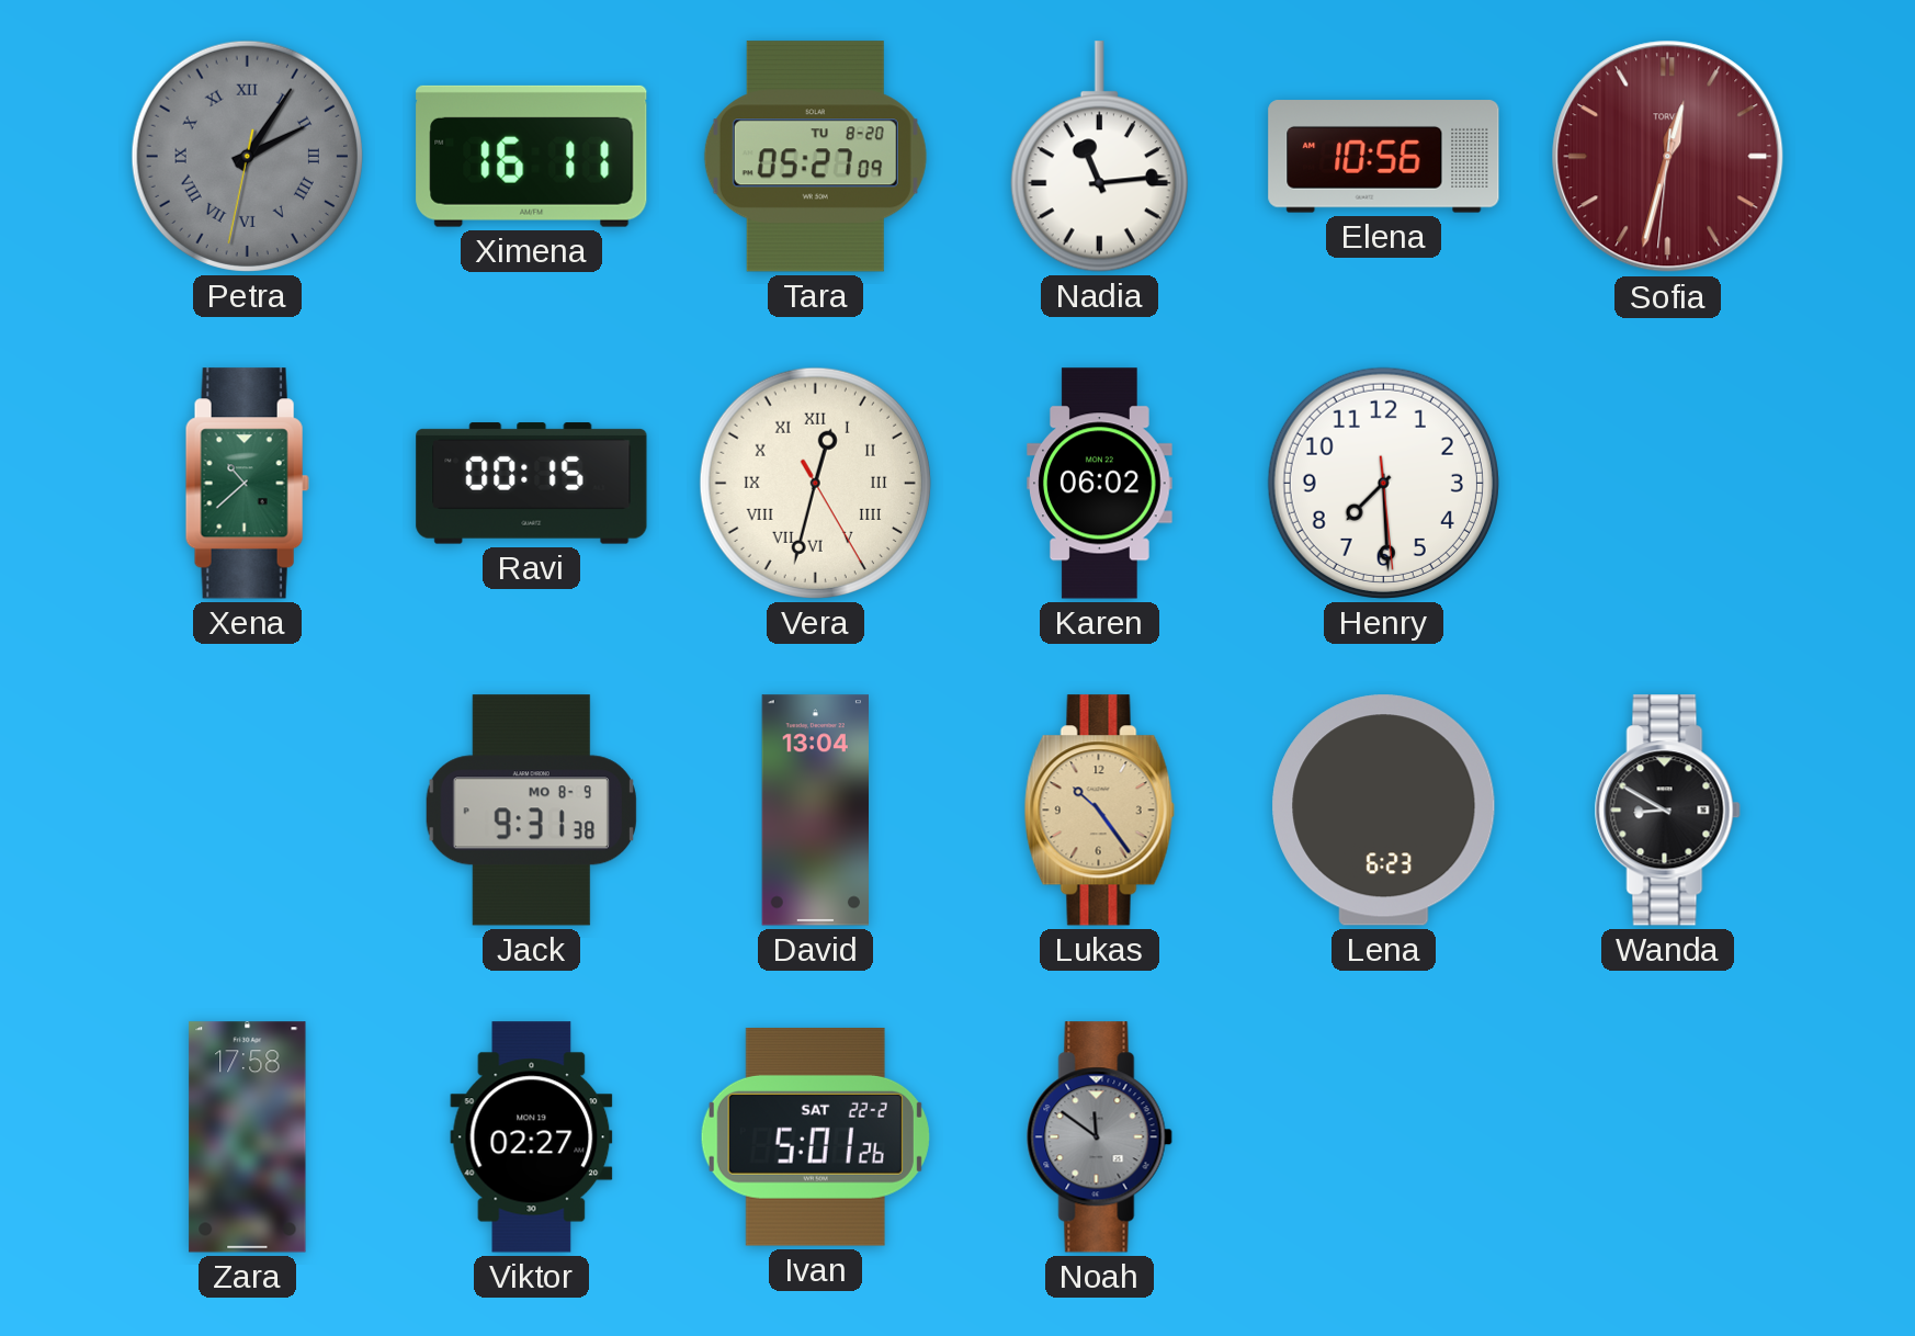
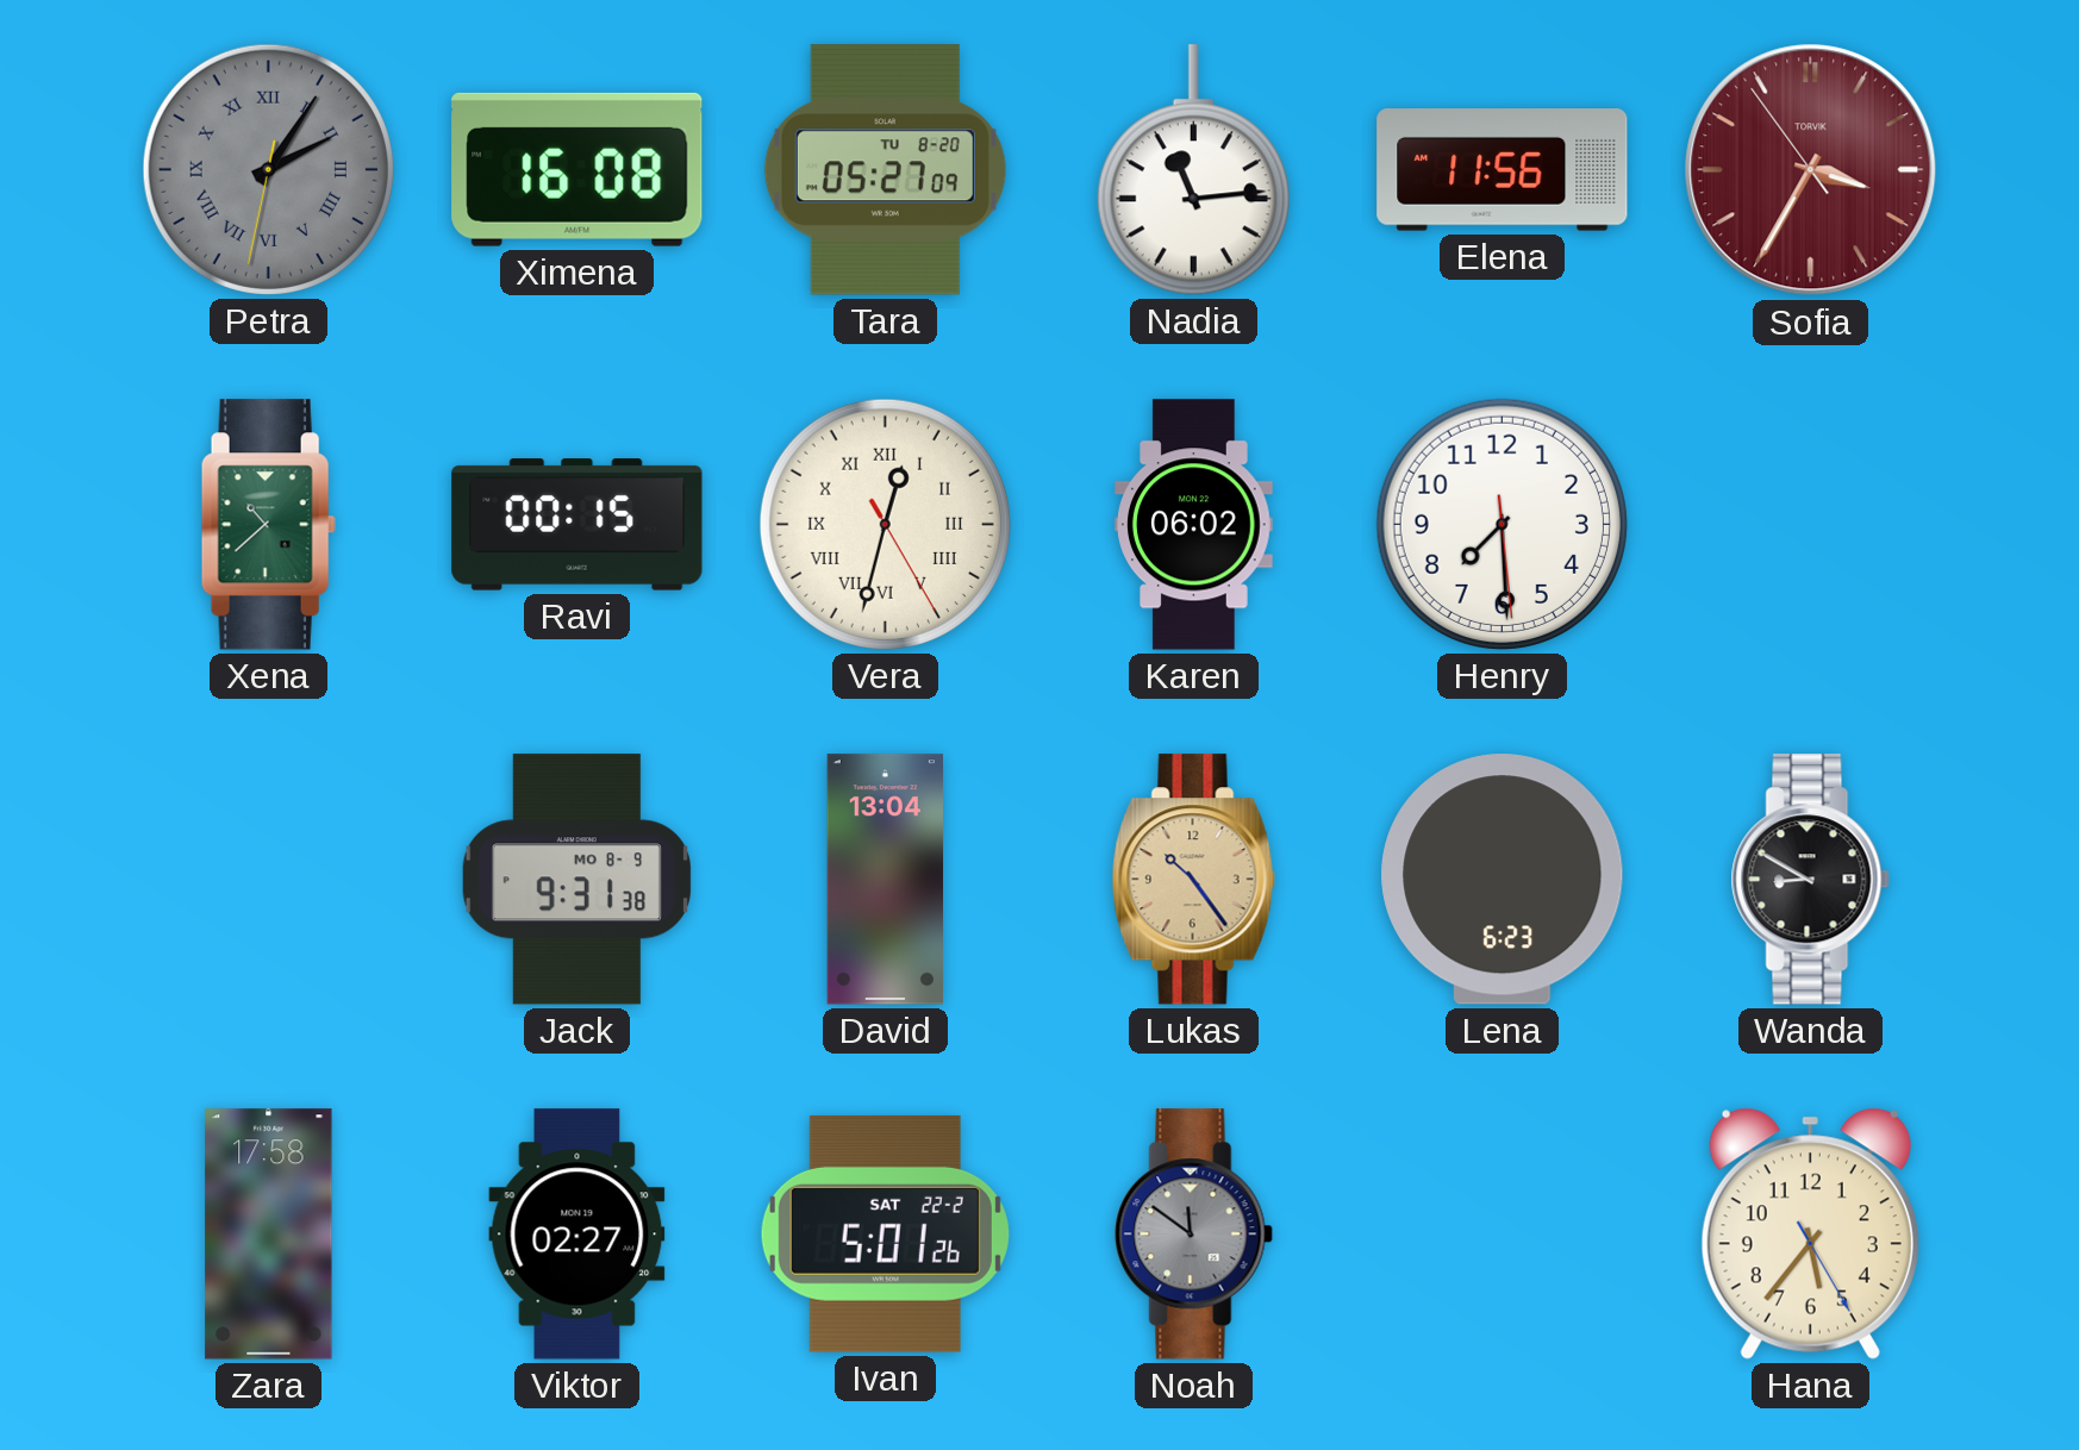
Ximena: 16:11 -> 16:08 (577, 169)
Elena: 10:56 -> 11:56 (1503, 170)
Sofia: 12:32 -> 3:34 (1811, 170)
Hana: none -> 5:36 (1810, 1233)
